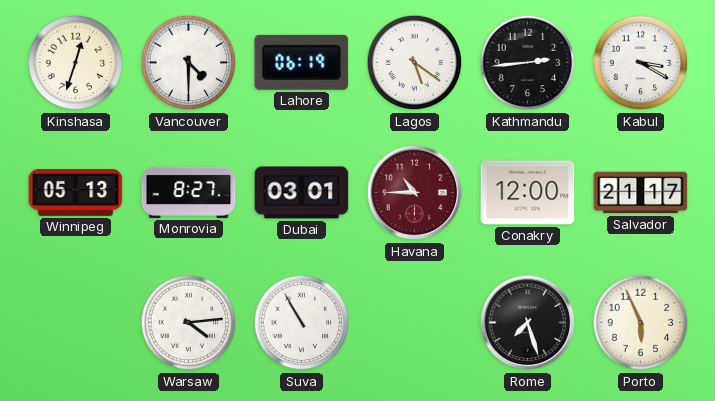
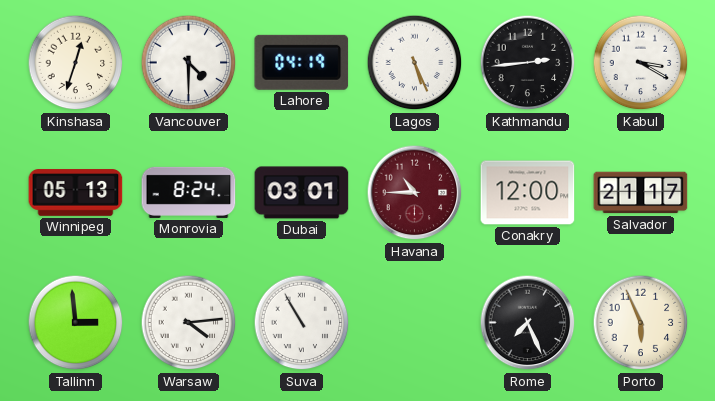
Lahore: 06:19 -> 04:19 (302, 62)
Lagos: 5:21 -> 5:26 (415, 63)
Monrovia: 8:27 -> 8:24 (189, 192)
Tallinn: none -> 2:59 (76, 323)
Rome: 7:27 -> 7:26 (528, 323)
